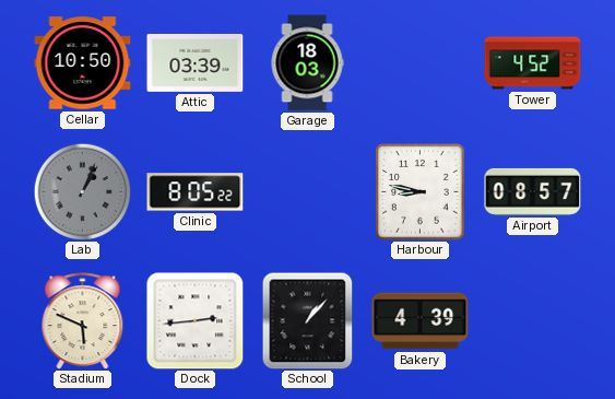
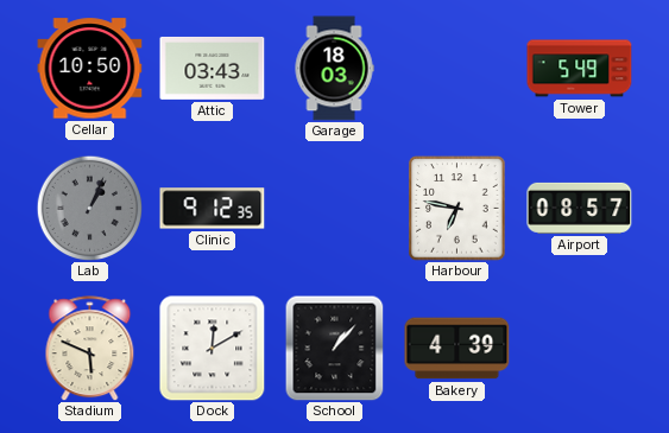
Attic: 03:39 -> 03:43 (213, 68)
Tower: 4:52 -> 5:49 (580, 69)
Clinic: 8:05 -> 9:12 (213, 209)
Harbour: 8:47 -> 6:47 (457, 209)
Dock: 2:44 -> 12:10 (213, 349)
